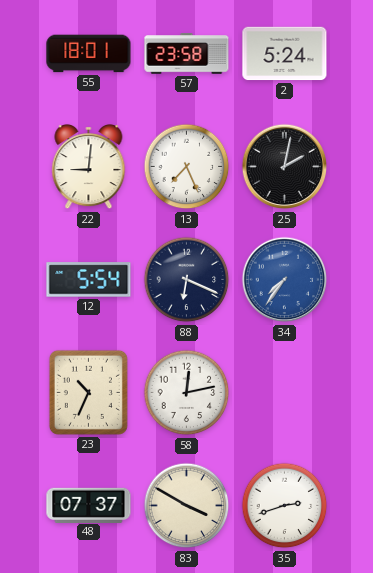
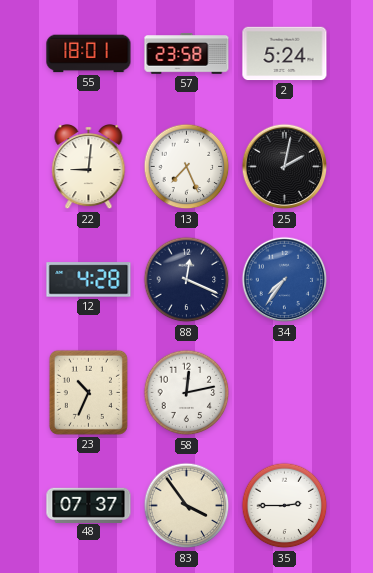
12: 5:54 -> 4:28 (89, 280)
88: 6:19 -> 12:19 (187, 280)
83: 3:50 -> 3:54 (187, 506)
35: 2:42 -> 2:45 (285, 506)
